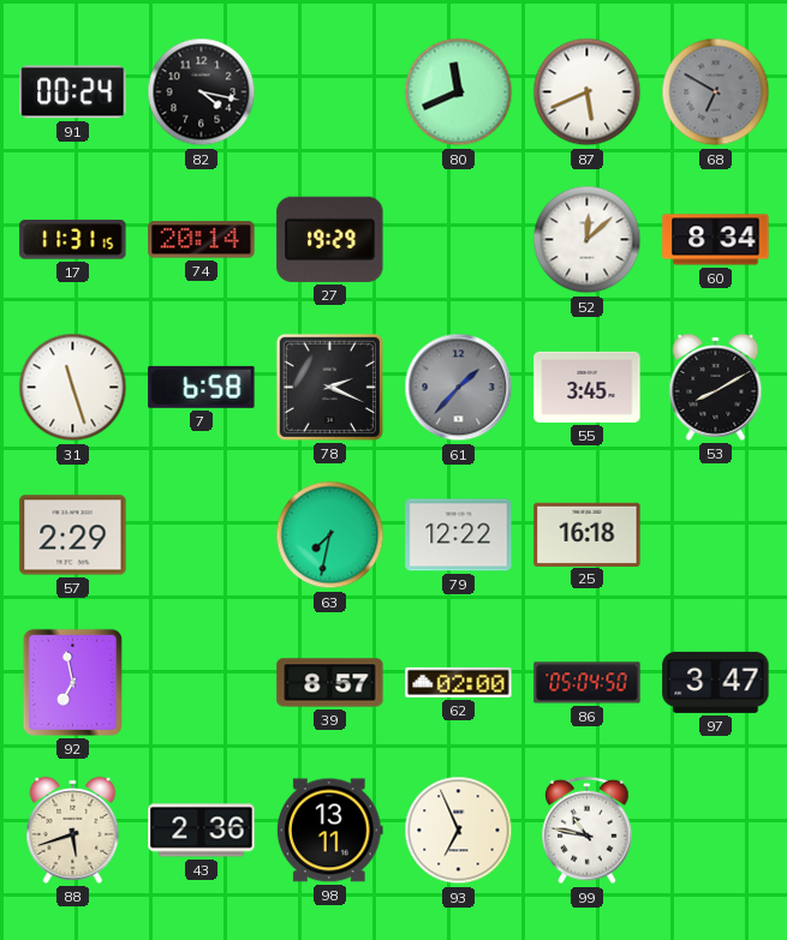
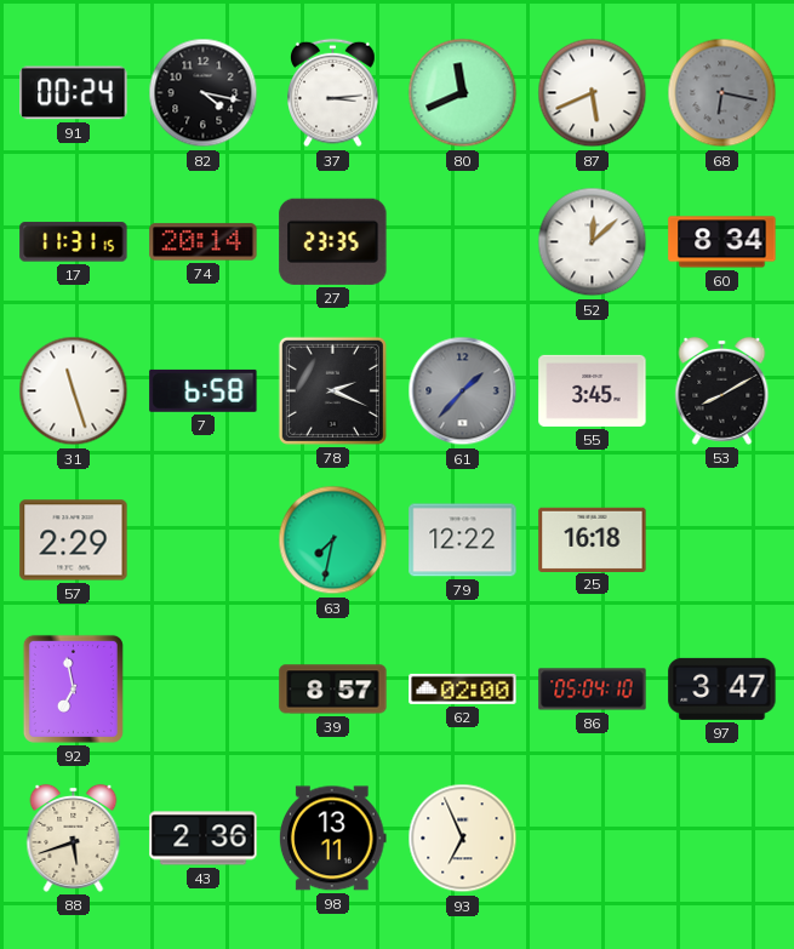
37: none -> 3:14 (333, 93)
68: 6:50 -> 6:17 (722, 93)
27: 19:29 -> 23:35 (333, 241)
86: 05:04:50 -> 05:04:10 (593, 690)
99: 10:47 -> none (588, 831)
